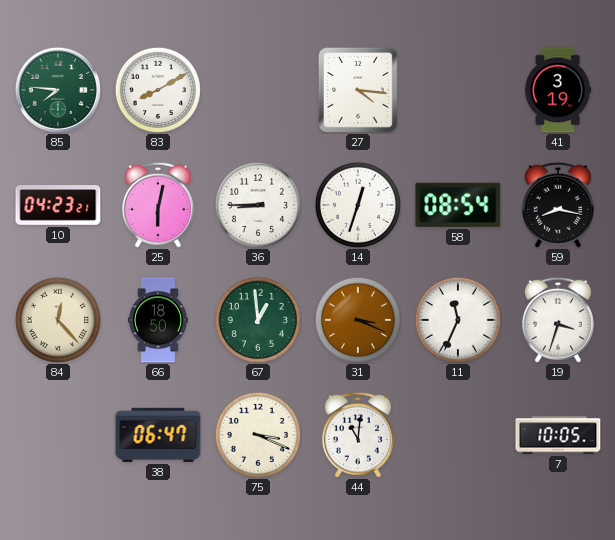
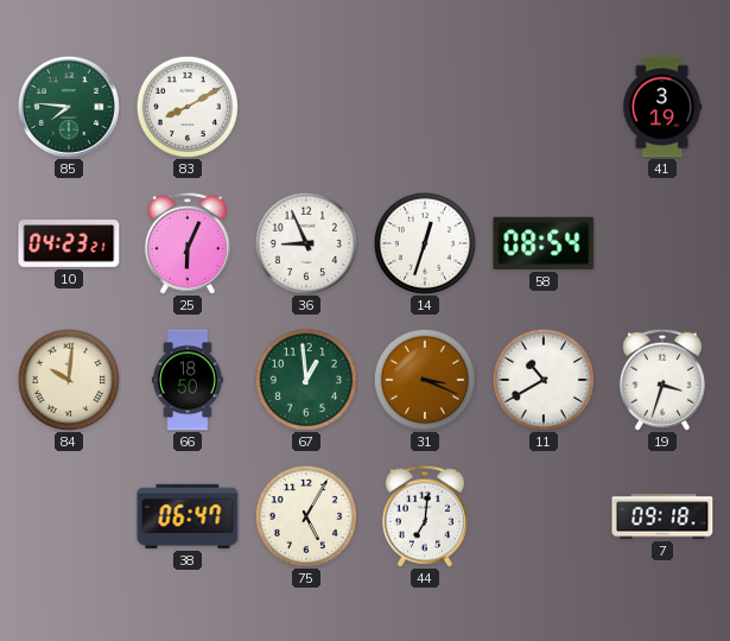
27: 4:16 -> none (358, 90)
25: 6:02 -> 6:04 (188, 243)
36: 8:45 -> 8:56 (306, 243)
59: 8:17 -> none (558, 205)
84: 12:23 -> 10:01 (69, 380)
11: 11:34 -> 10:40 (544, 380)
75: 3:19 -> 5:05 (306, 516)
44: 11:01 -> 7:01 (425, 516)
7: 10:05 -> 09:18 (662, 516)
